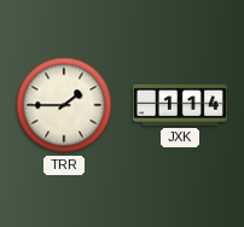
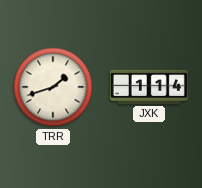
TRR: 1:45 -> 1:42 (53, 87)
